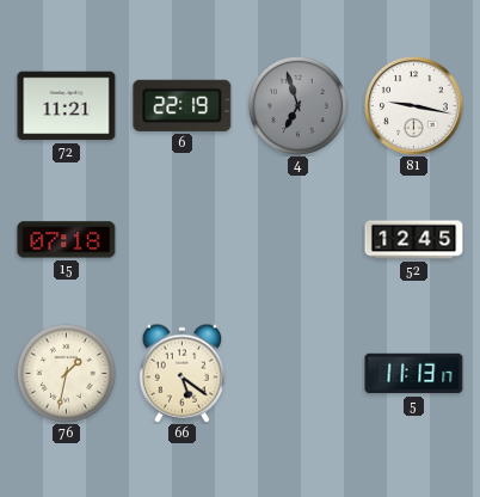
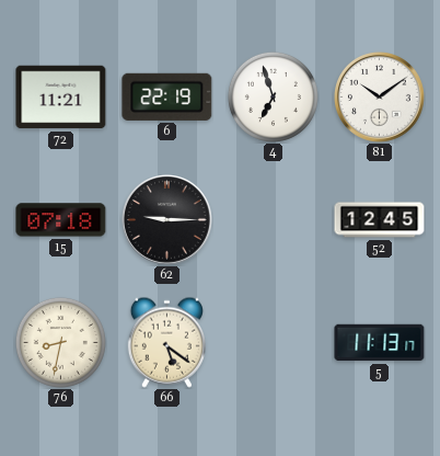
4 dial: grey -> white (273, 96)
81: 9:17 -> 10:09 (380, 98)
62: none -> 9:15 (167, 220)
76: 1:32 -> 8:32 (60, 342)
